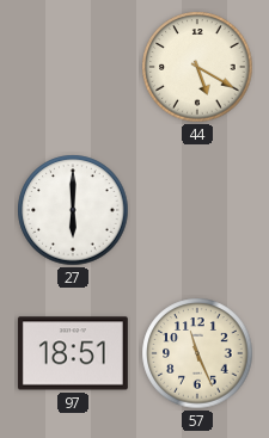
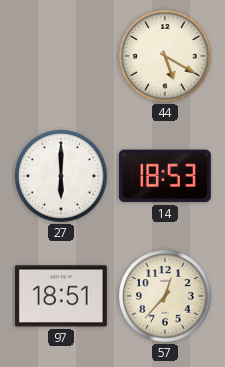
14: none -> 18:53 (165, 176)
57: 11:26 -> 12:37 (165, 296)
